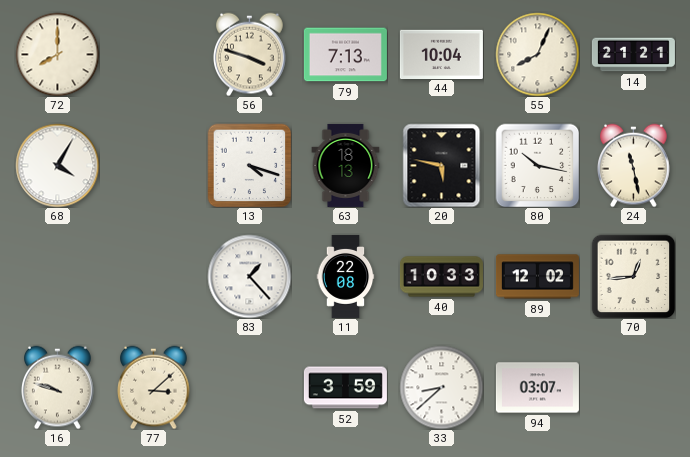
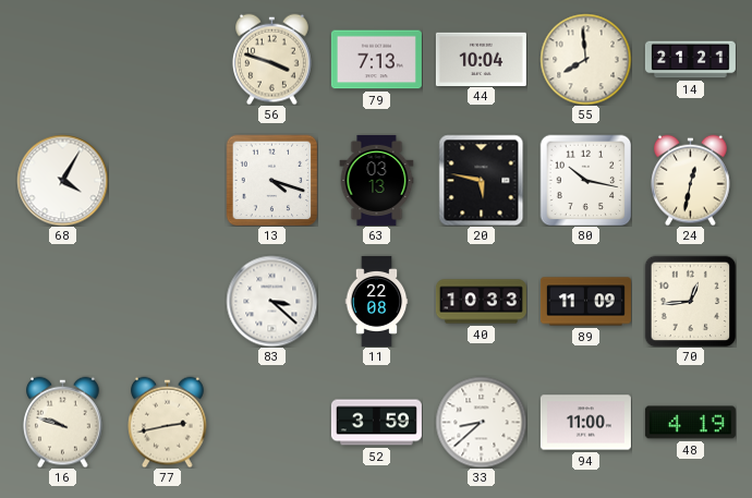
72: 8:00 -> none (57, 54)
55: 8:04 -> 7:59 (585, 59)
63: 18:13 -> 03:13 (377, 180)
24: 11:28 -> 12:32 (691, 180)
83: 1:23 -> 3:22 (271, 301)
89: 12:02 -> 11:09 (585, 302)
77: 3:08 -> 2:43 (168, 422)
94: 03:07 -> 11:00 (585, 423)
48: none -> 4:19 (690, 423)
